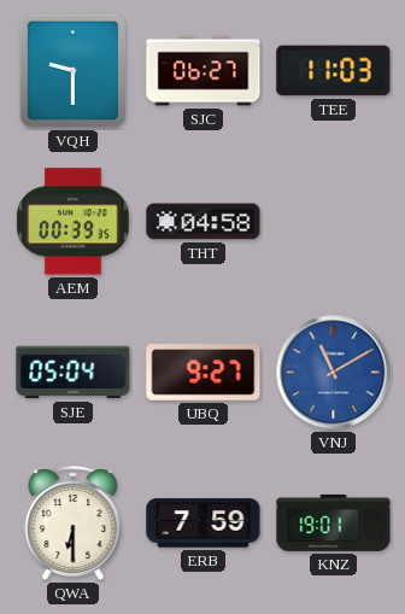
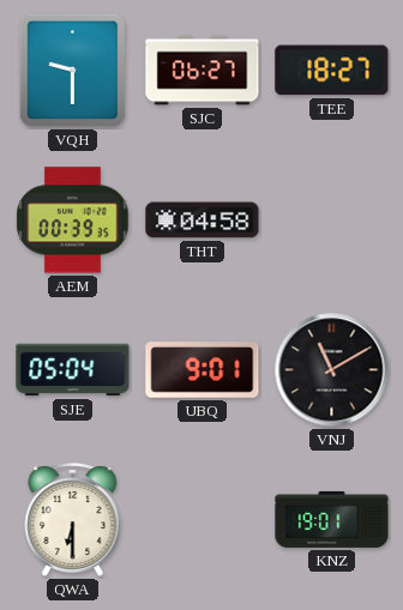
TEE: 11:03 -> 18:27 (332, 71)
UBQ: 9:27 -> 9:01 (203, 370)
VNJ dial: blue -> black (332, 370)
ERB: 7:59 -> none (204, 524)
